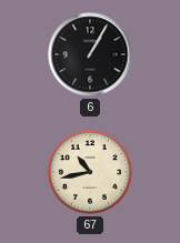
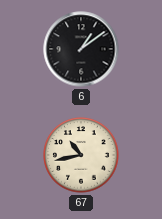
6: 1:05 -> 1:09 (81, 49)
